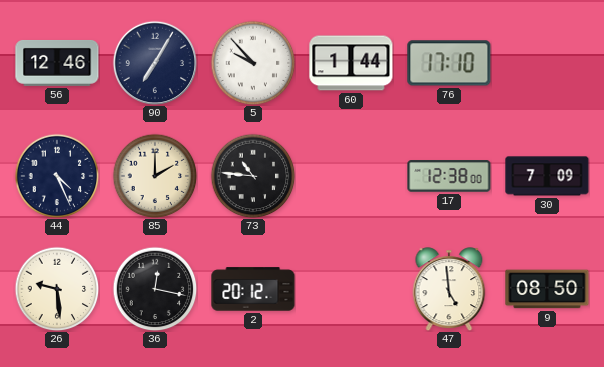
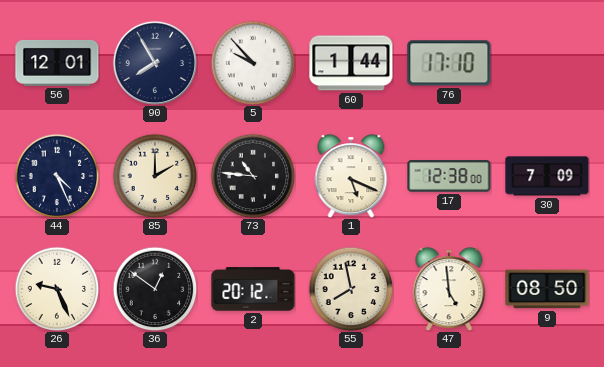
56: 12:46 -> 12:01 (57, 63)
90: 7:05 -> 7:55 (154, 62)
1: none -> 5:19 (351, 176)
26: 9:29 -> 9:26 (57, 289)
36: 12:17 -> 12:51 (155, 289)
55: none -> 7:58 (351, 289)
